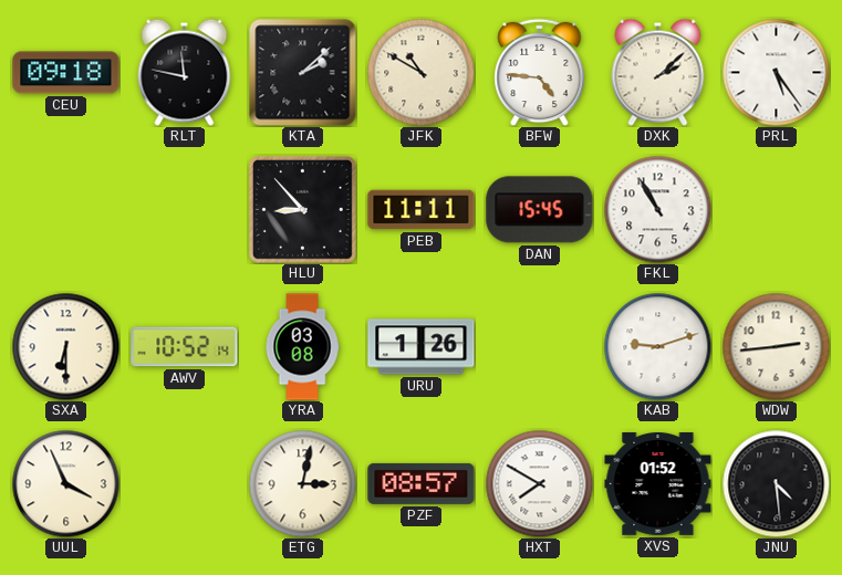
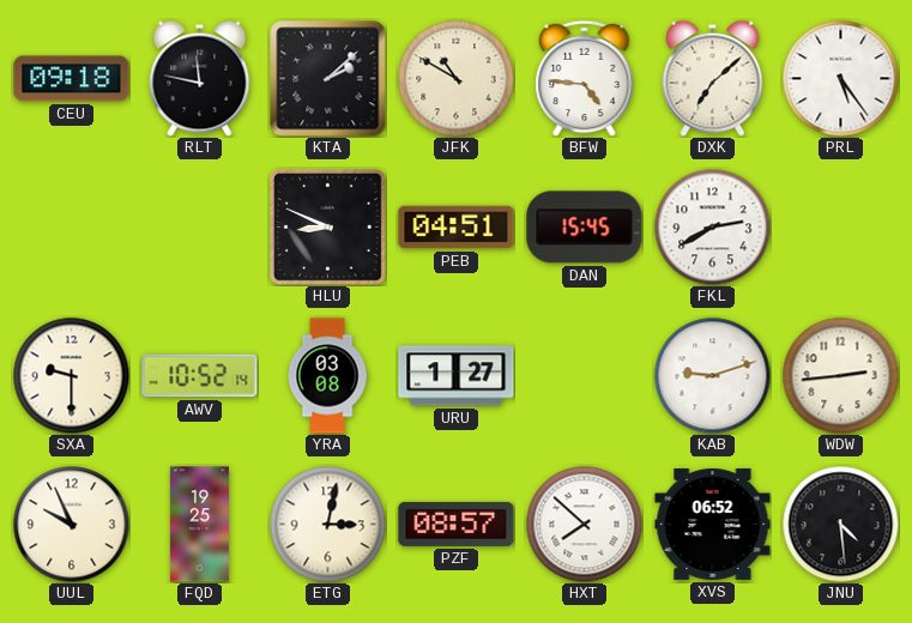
DXK: 2:08 -> 7:08 (713, 78)
HLU: 8:53 -> 8:49 (327, 226)
PEB: 11:11 -> 04:51 (457, 228)
FKL: 10:55 -> 2:40 (712, 226)
SXA: 6:30 -> 9:30 (71, 375)
URU: 1:26 -> 1:27 (457, 376)
UUL: 3:56 -> 9:56 (71, 524)
FQD: none -> 19:25 (199, 525)
HXT: 7:50 -> 7:52 (584, 524)
XVS: 01:52 -> 06:52 (713, 525)
